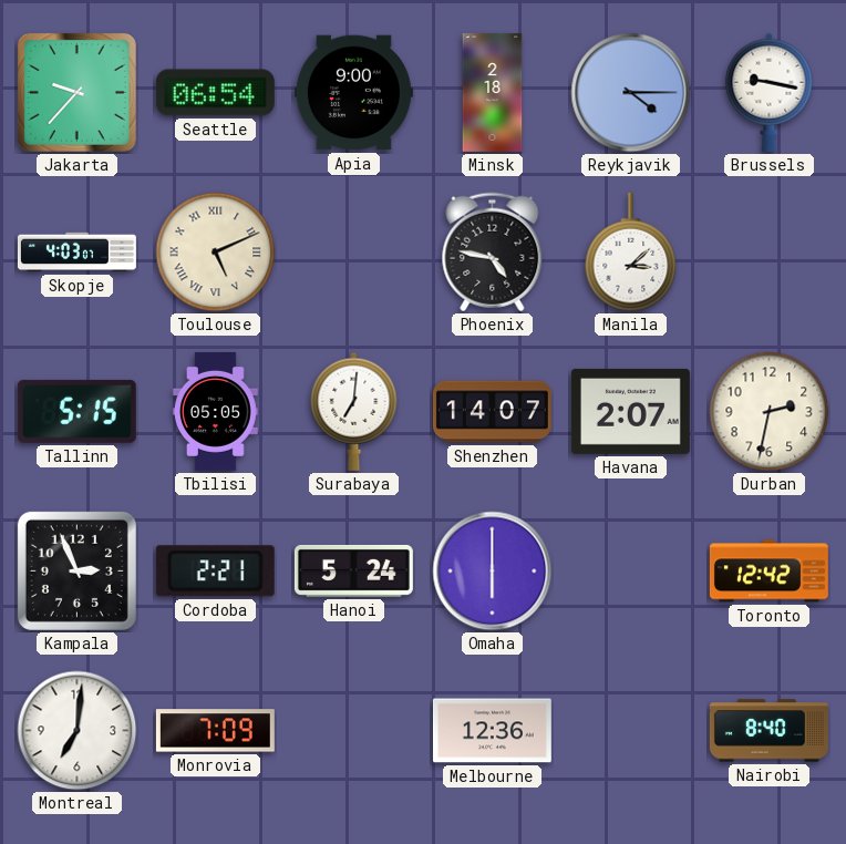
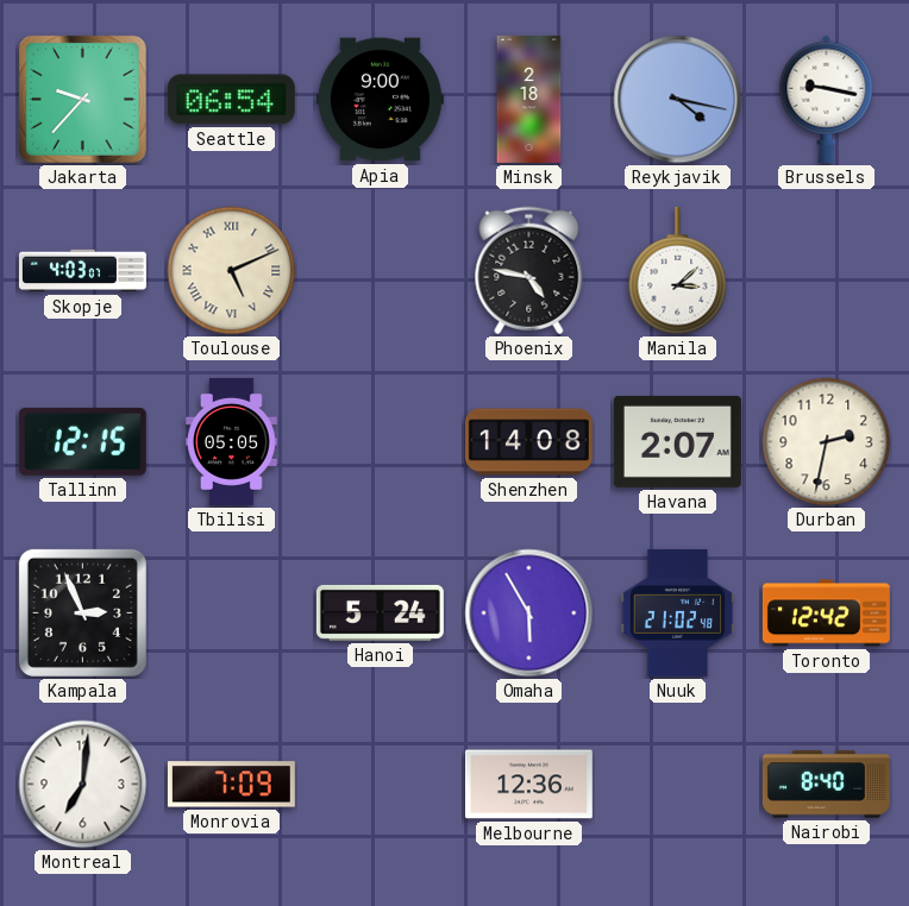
Reykjavik: 4:15 -> 4:17 (678, 100)
Tallinn: 5:15 -> 12:15 (82, 441)
Surabaya: 7:01 -> none (354, 411)
Shenzhen: 14:07 -> 14:08 (528, 442)
Cordoba: 2:21 -> none (215, 572)
Omaha: 6:00 -> 5:55 (529, 614)
Nuuk: none -> 21:02 (678, 612)
